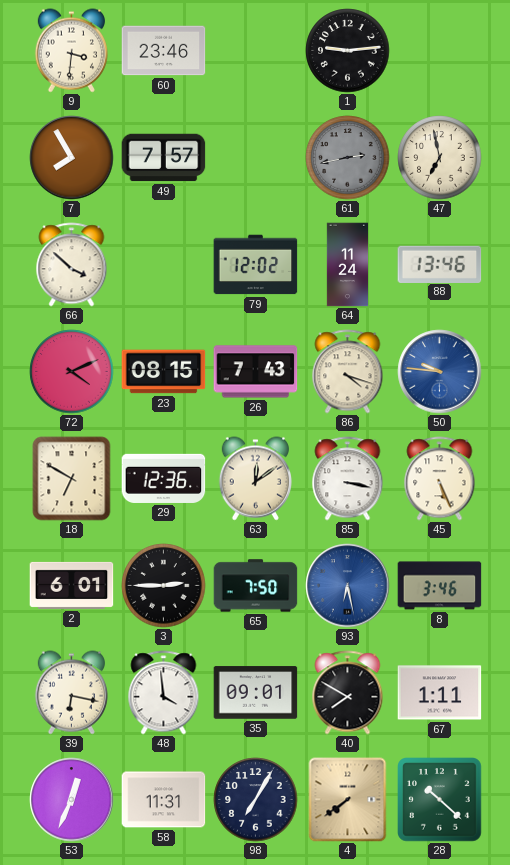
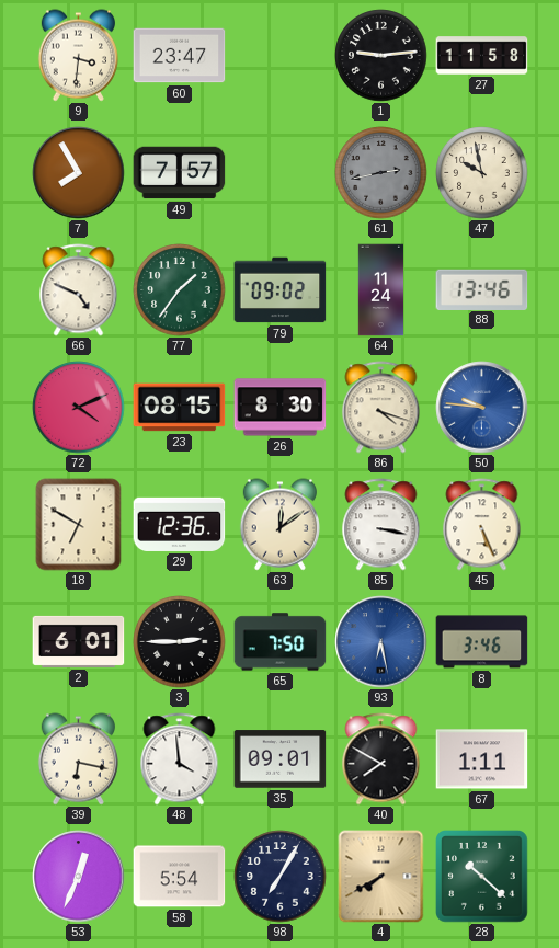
60: 23:46 -> 23:47 (180, 56)
27: none -> 11:58 (482, 56)
47: 6:58 -> 9:58 (482, 173)
66: 3:52 -> 4:49 (79, 290)
77: none -> 1:36 (180, 290)
79: 12:02 -> 09:02 (281, 290)
26: 7:43 -> 8:30 (281, 408)
58: 11:31 -> 5:54 (180, 877)
4: 7:39 -> 7:40 (381, 877)
